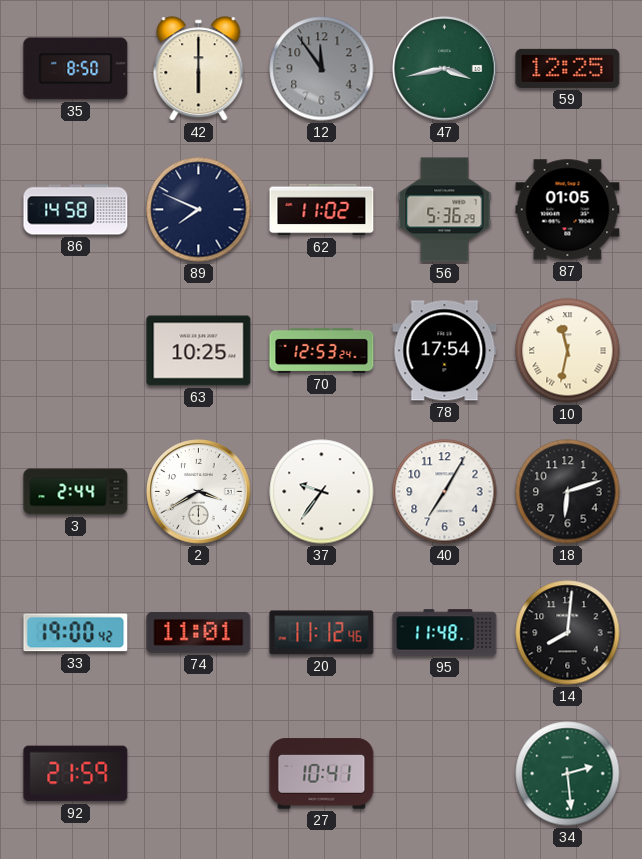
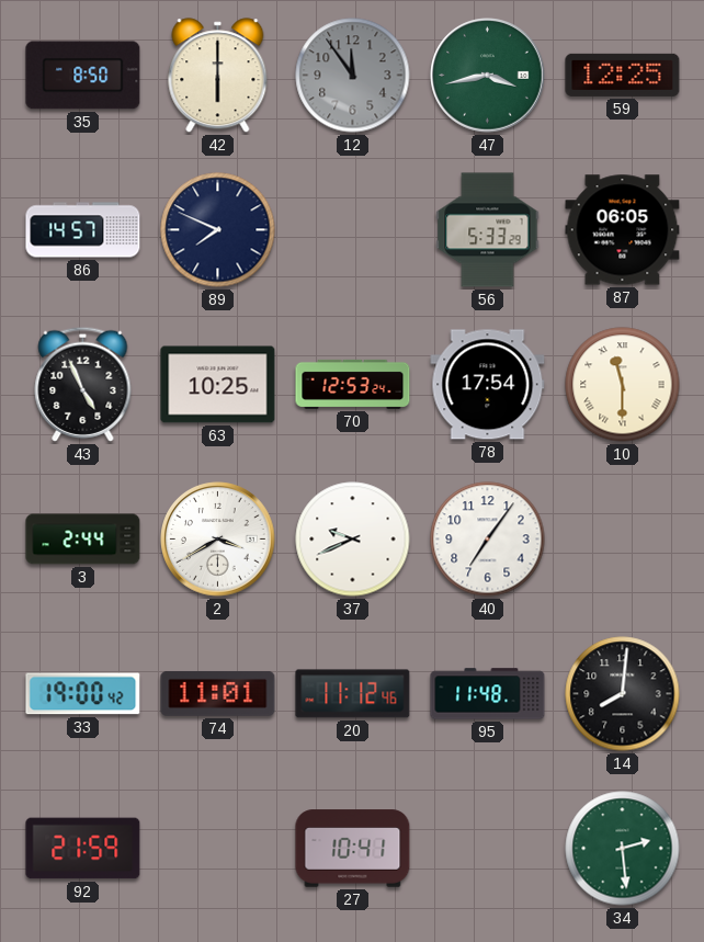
86: 14:58 -> 14:57 (83, 230)
62: 11:02 -> none (322, 210)
56: 5:36 -> 5:33 (488, 230)
87: 01:05 -> 06:05 (623, 230)
43: none -> 4:56 (83, 384)
10: 11:32 -> 11:30 (623, 385)
37: 9:36 -> 9:41 (353, 540)
40: 7:05 -> 7:06 (488, 540)
18: 6:12 -> none (568, 492)
